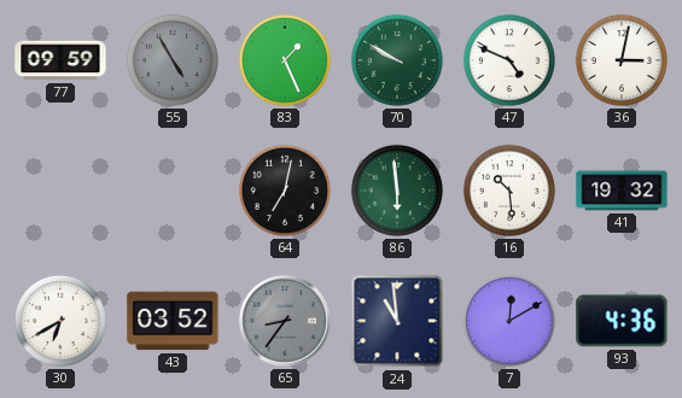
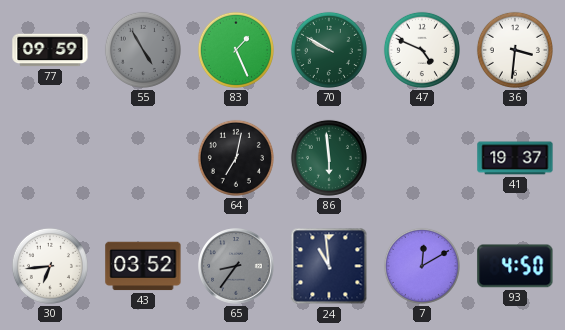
36: 3:02 -> 3:31 (515, 50)
16: 10:29 -> none (509, 191)
41: 19:32 -> 19:37 (515, 158)
30: 6:40 -> 6:44 (50, 266)
93: 4:36 -> 4:50 (515, 266)
